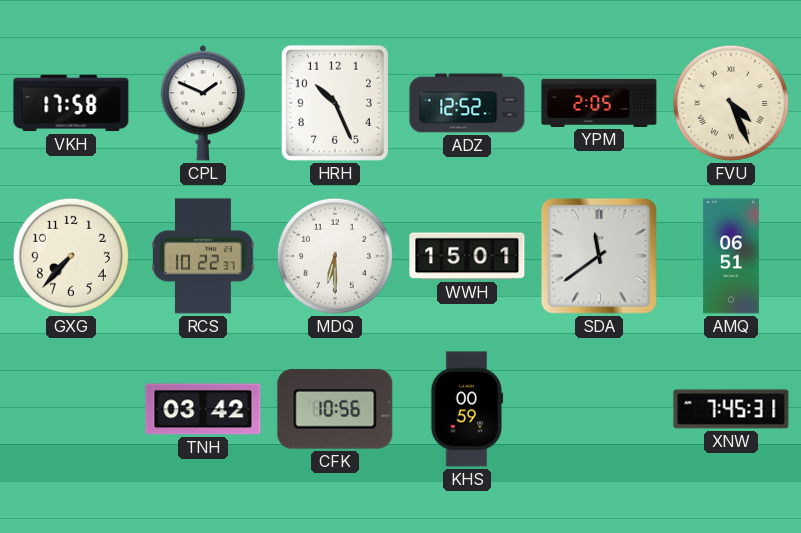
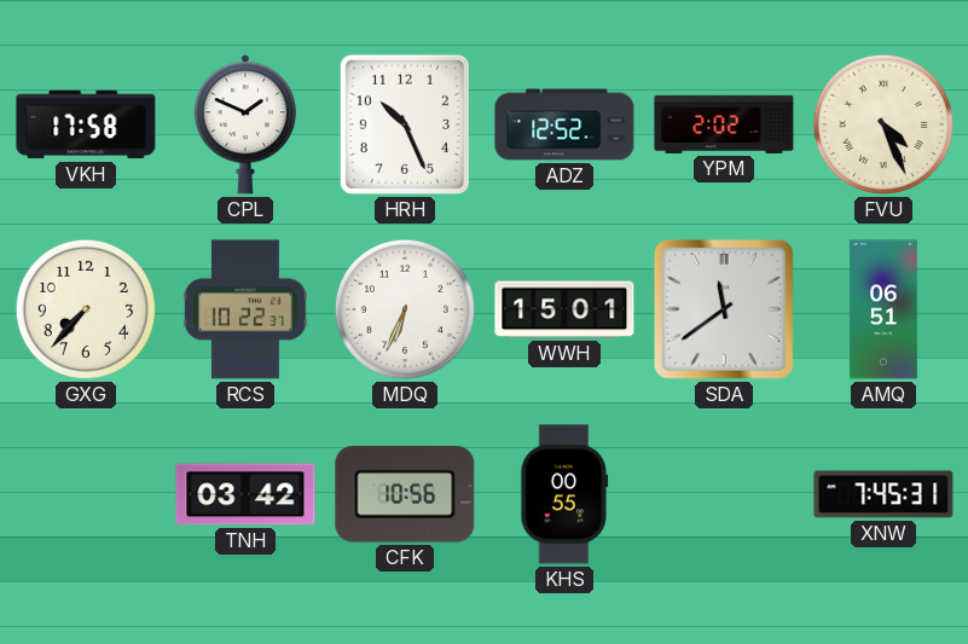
YPM: 2:05 -> 2:02 (724, 124)
MDQ: 6:30 -> 6:34 (405, 309)
KHS: 00:59 -> 00:55 (564, 494)
